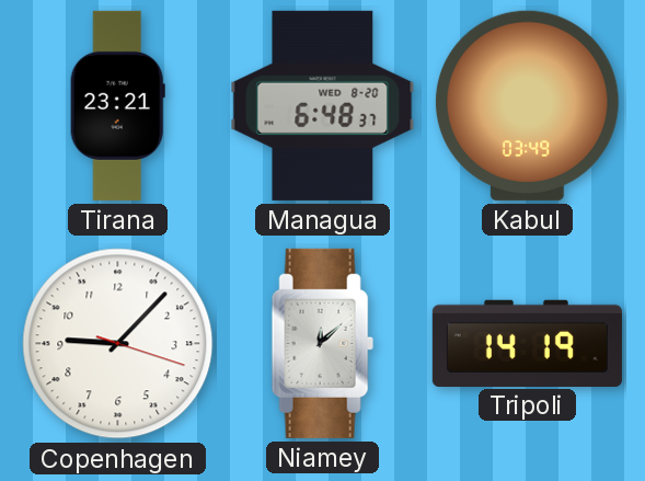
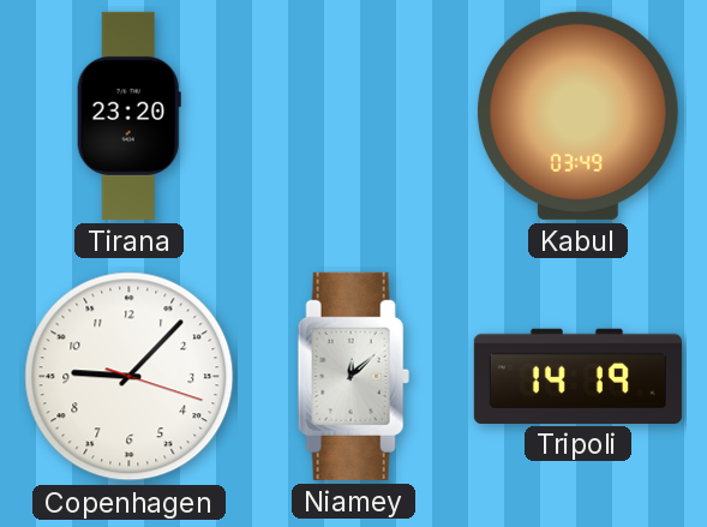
Tirana: 23:21 -> 23:20 (128, 115)
Managua: 6:48 -> none (323, 105)
